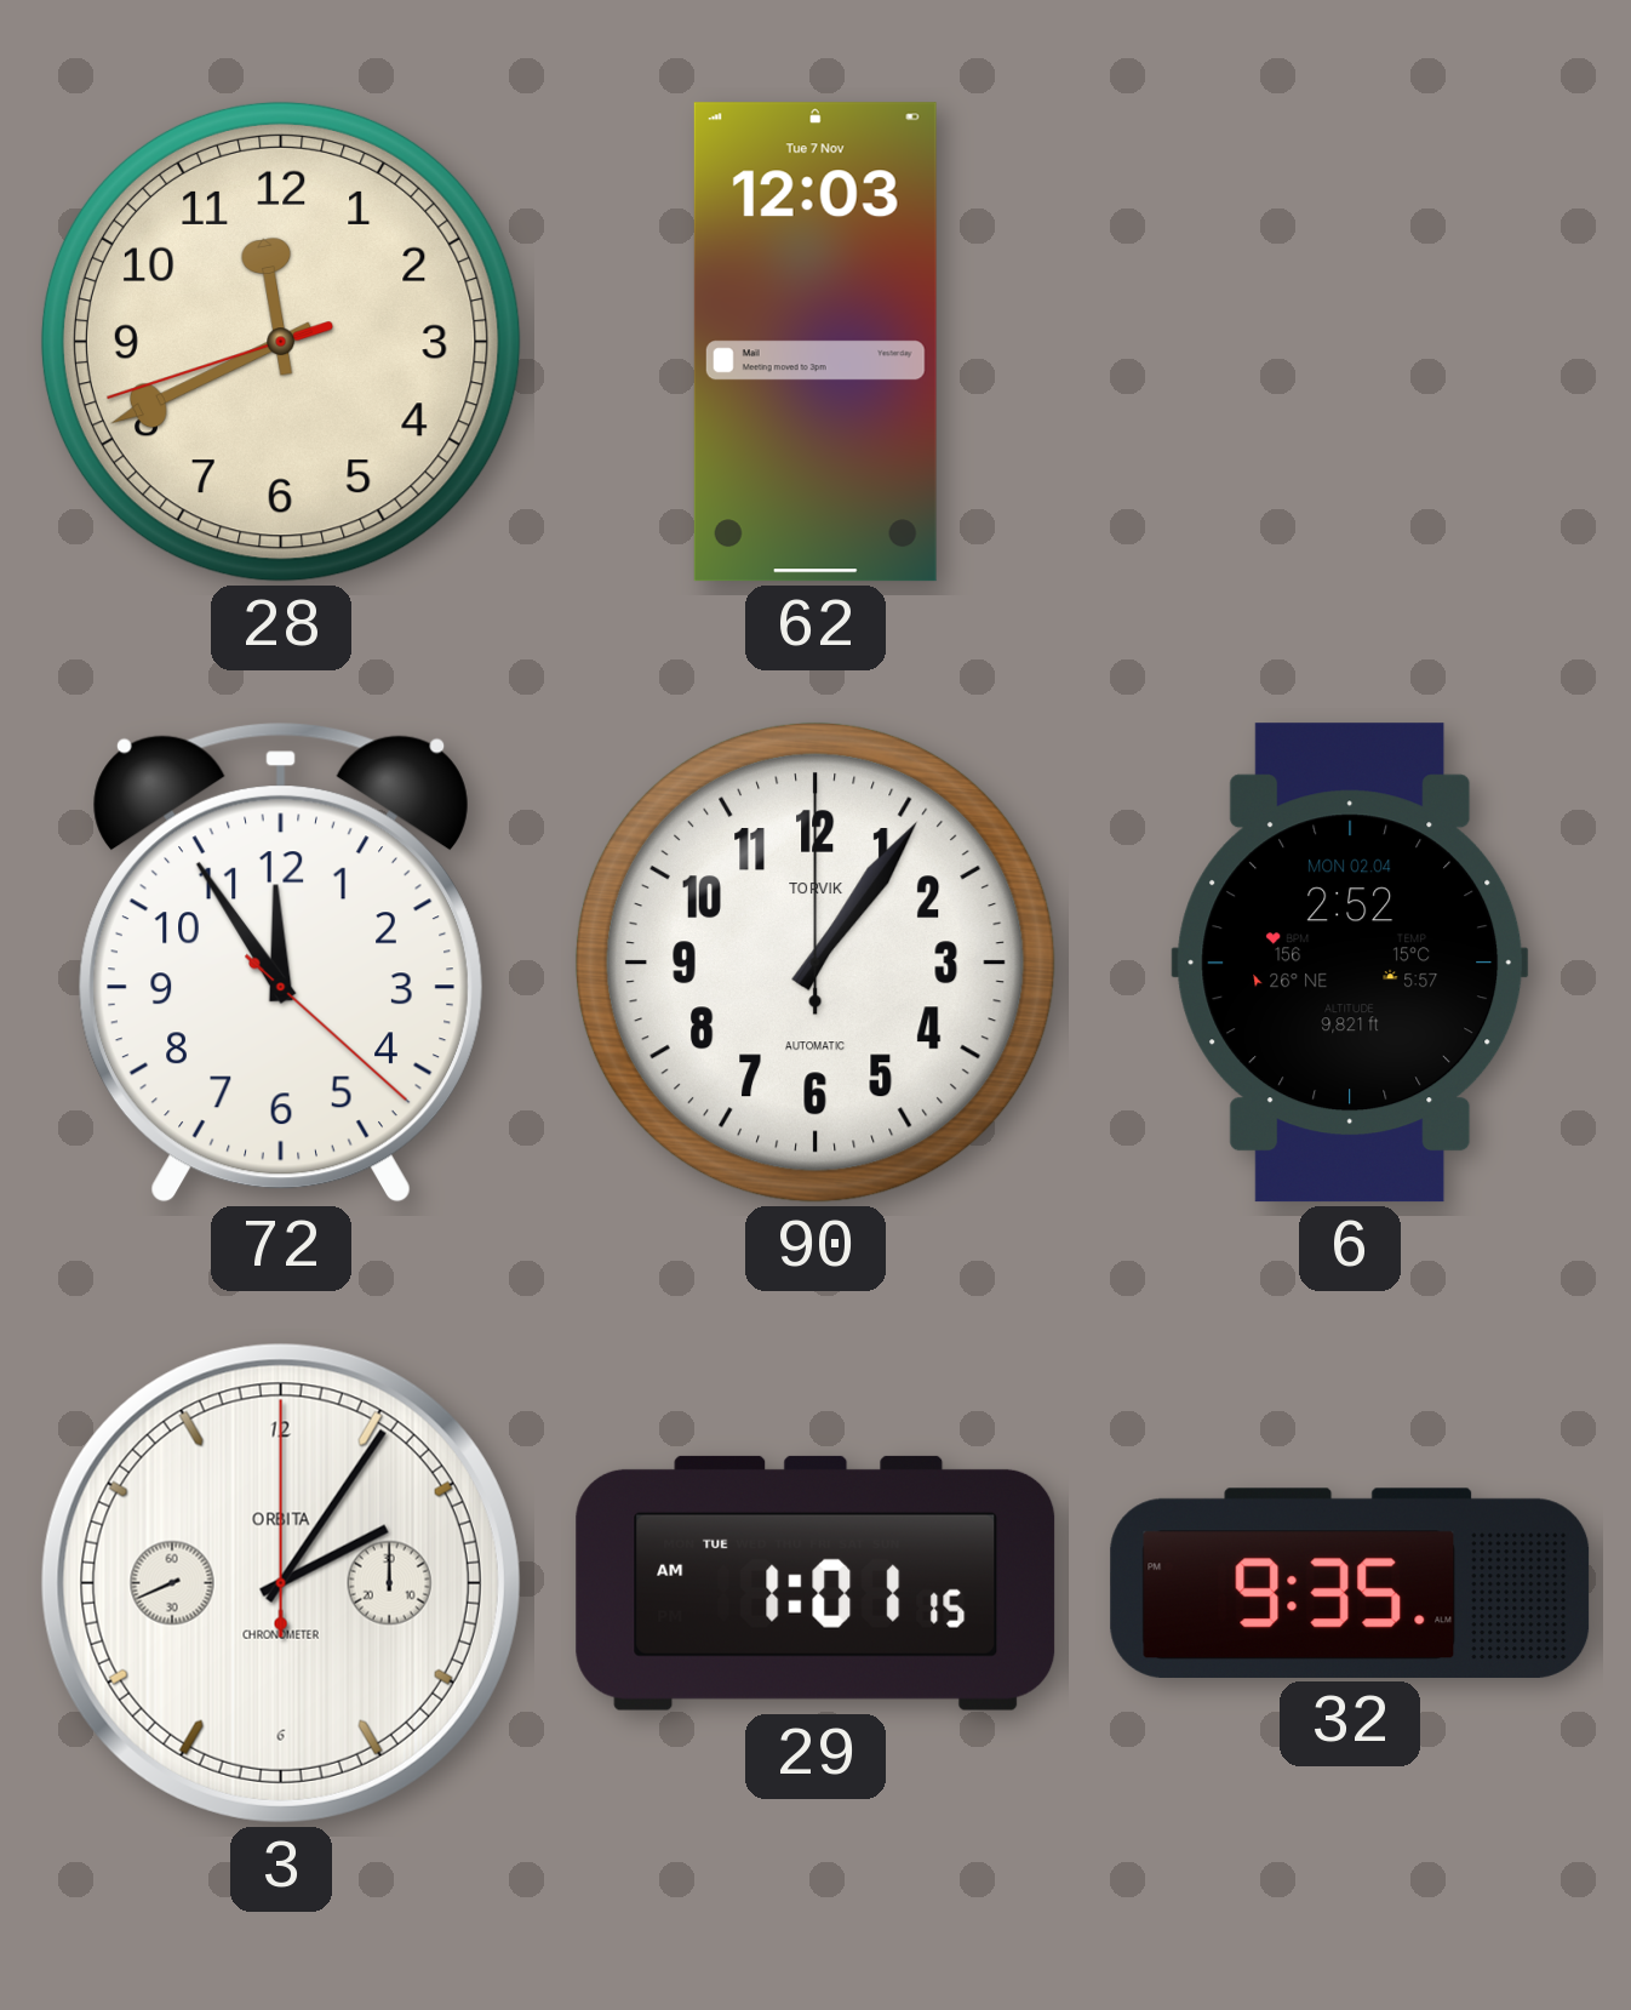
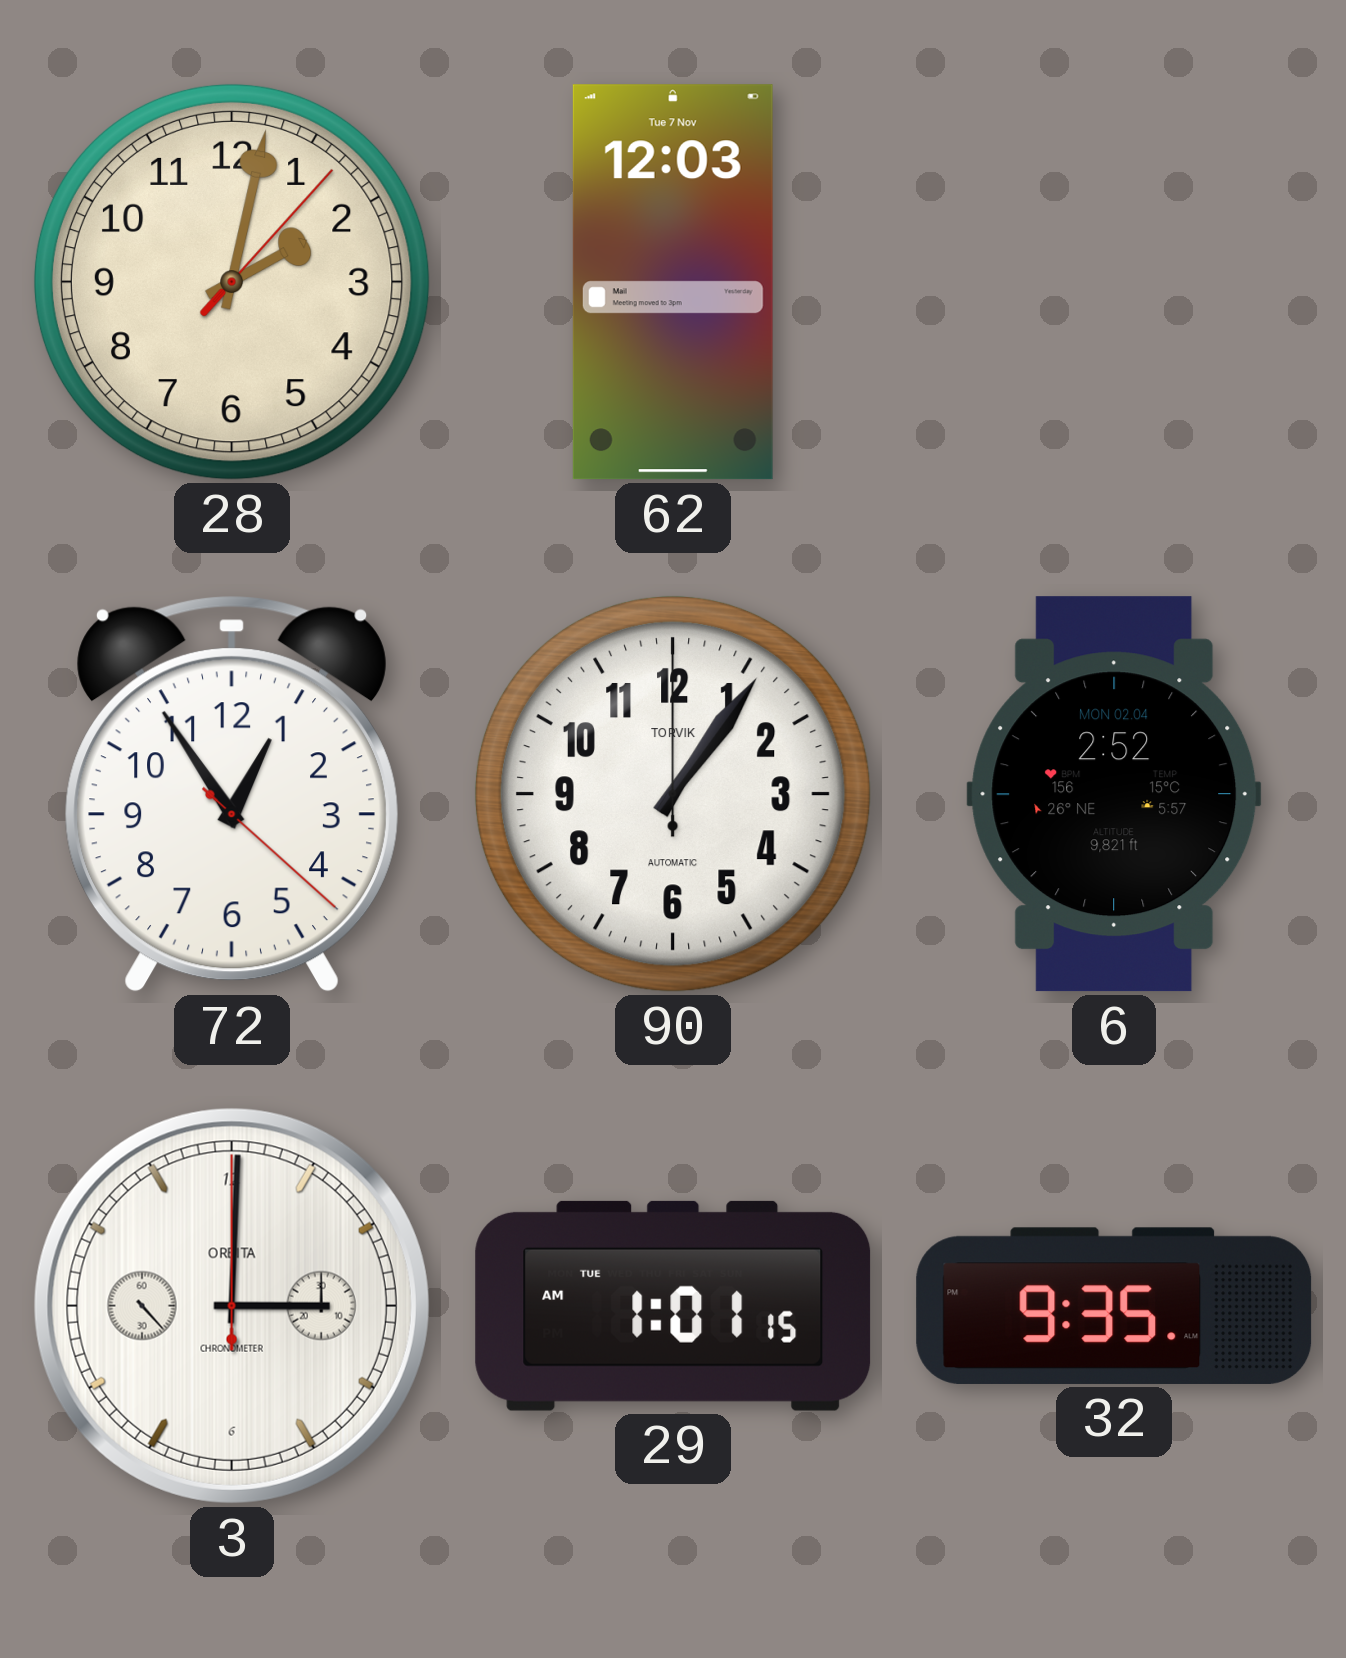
28: 11:40 -> 2:02 (232, 282)
72: 11:54 -> 12:54 (231, 794)
3: 2:05 -> 3:00 (232, 1306)
